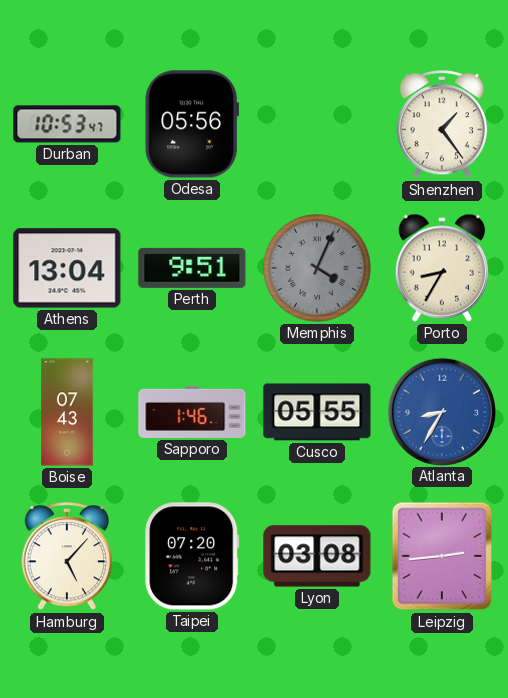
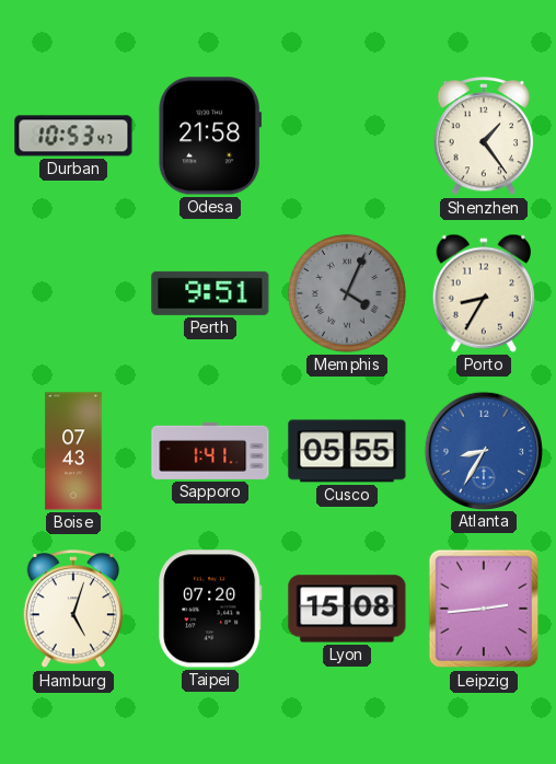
Odesa: 05:56 -> 21:58 (209, 136)
Athens: 13:04 -> none (67, 268)
Sapporo: 1:46 -> 1:41 (210, 451)
Hamburg: 5:07 -> 5:03 (73, 610)
Lyon: 03:08 -> 15:08 (347, 609)
